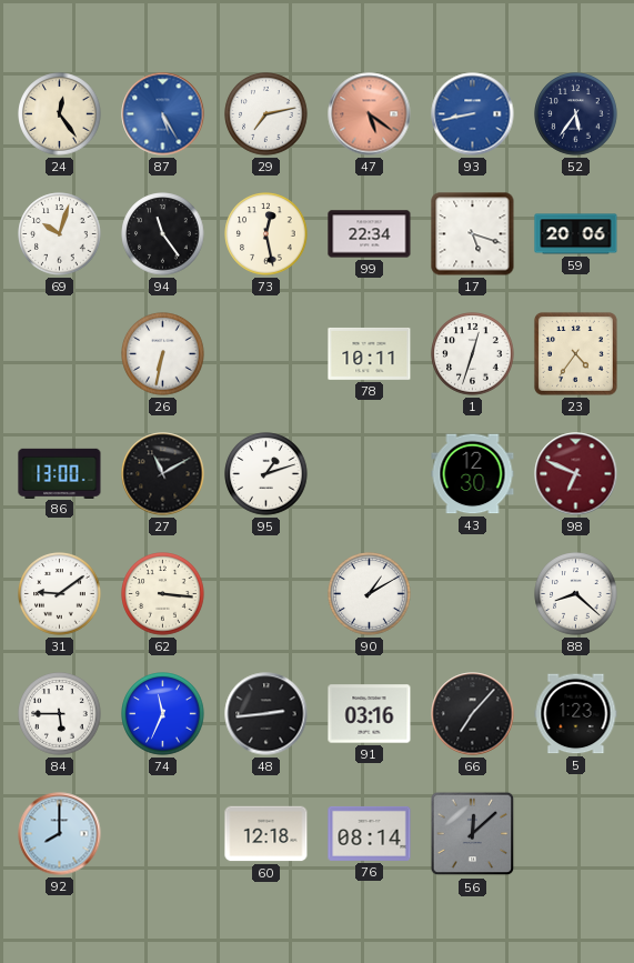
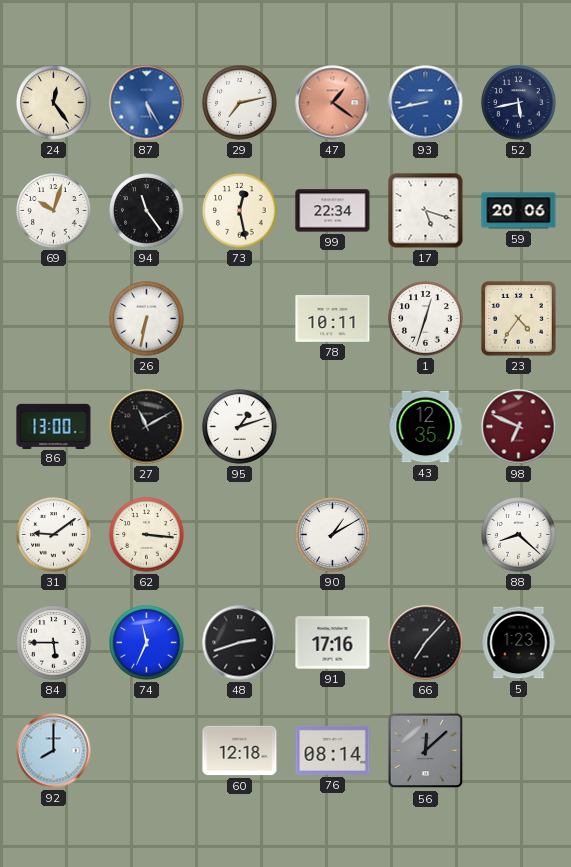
47: 5:21 -> 1:21 (333, 103)
52: 5:36 -> 5:43 (519, 103)
43: 12:30 -> 12:35 (426, 427)
48: 2:44 -> 2:42 (240, 643)
91: 03:16 -> 17:16 (333, 643)
